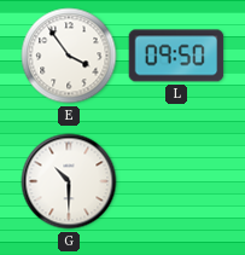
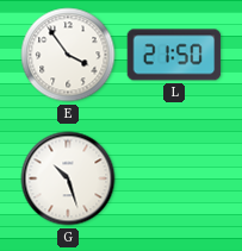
L: 09:50 -> 21:50 (174, 55)
G: 10:30 -> 10:27 (68, 178)
